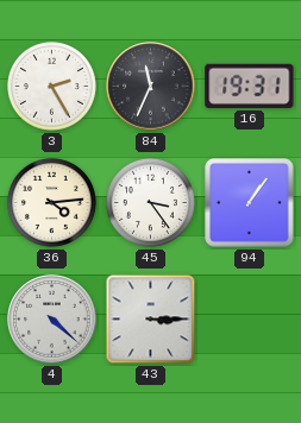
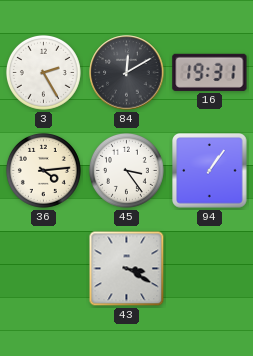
84: 11:34 -> 12:10 (127, 73)
4: 4:22 -> none (52, 320)
43: 3:15 -> 3:20 (127, 269)
